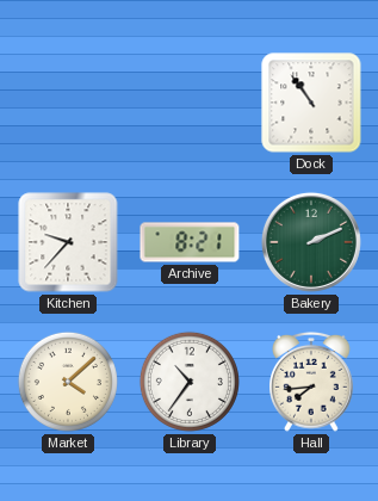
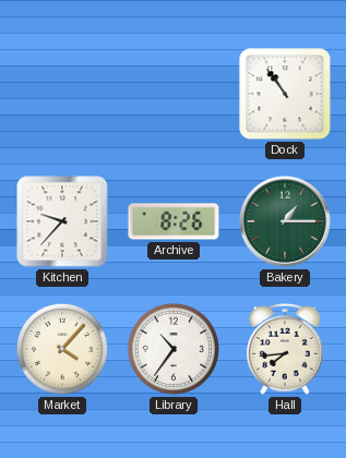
Archive: 8:21 -> 8:26 (174, 221)
Bakery: 2:11 -> 1:15 (285, 221)
Market: 4:08 -> 4:07 (62, 349)
